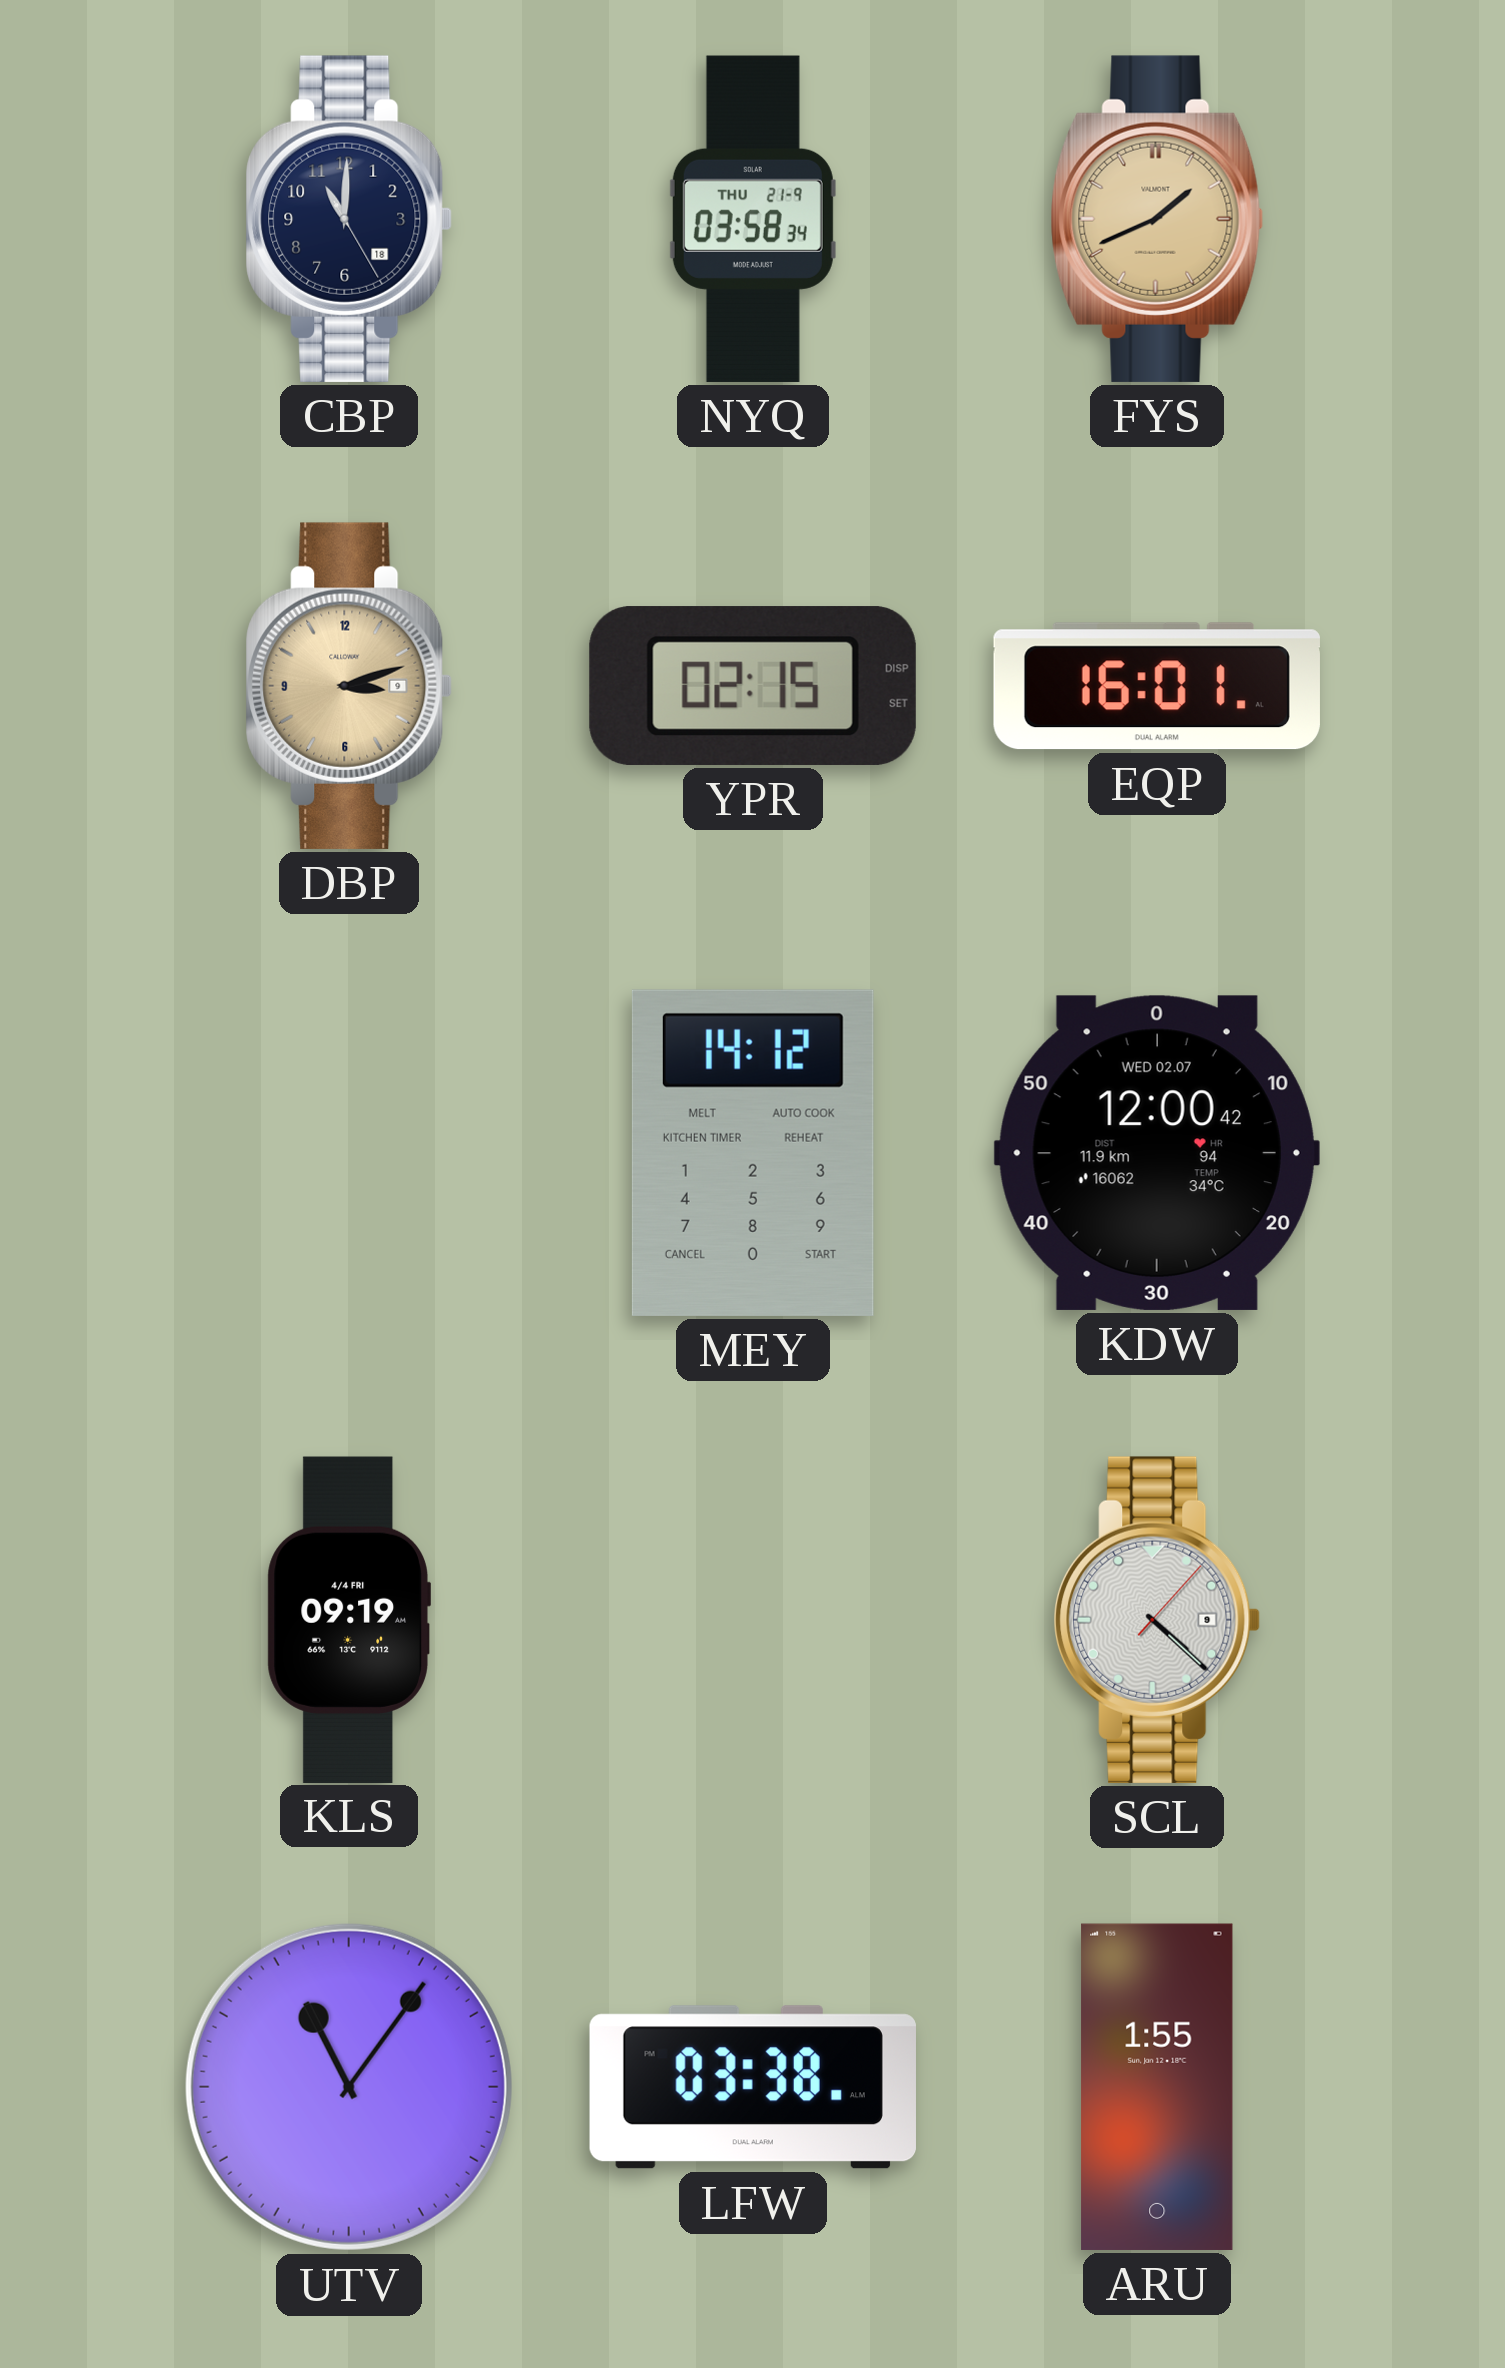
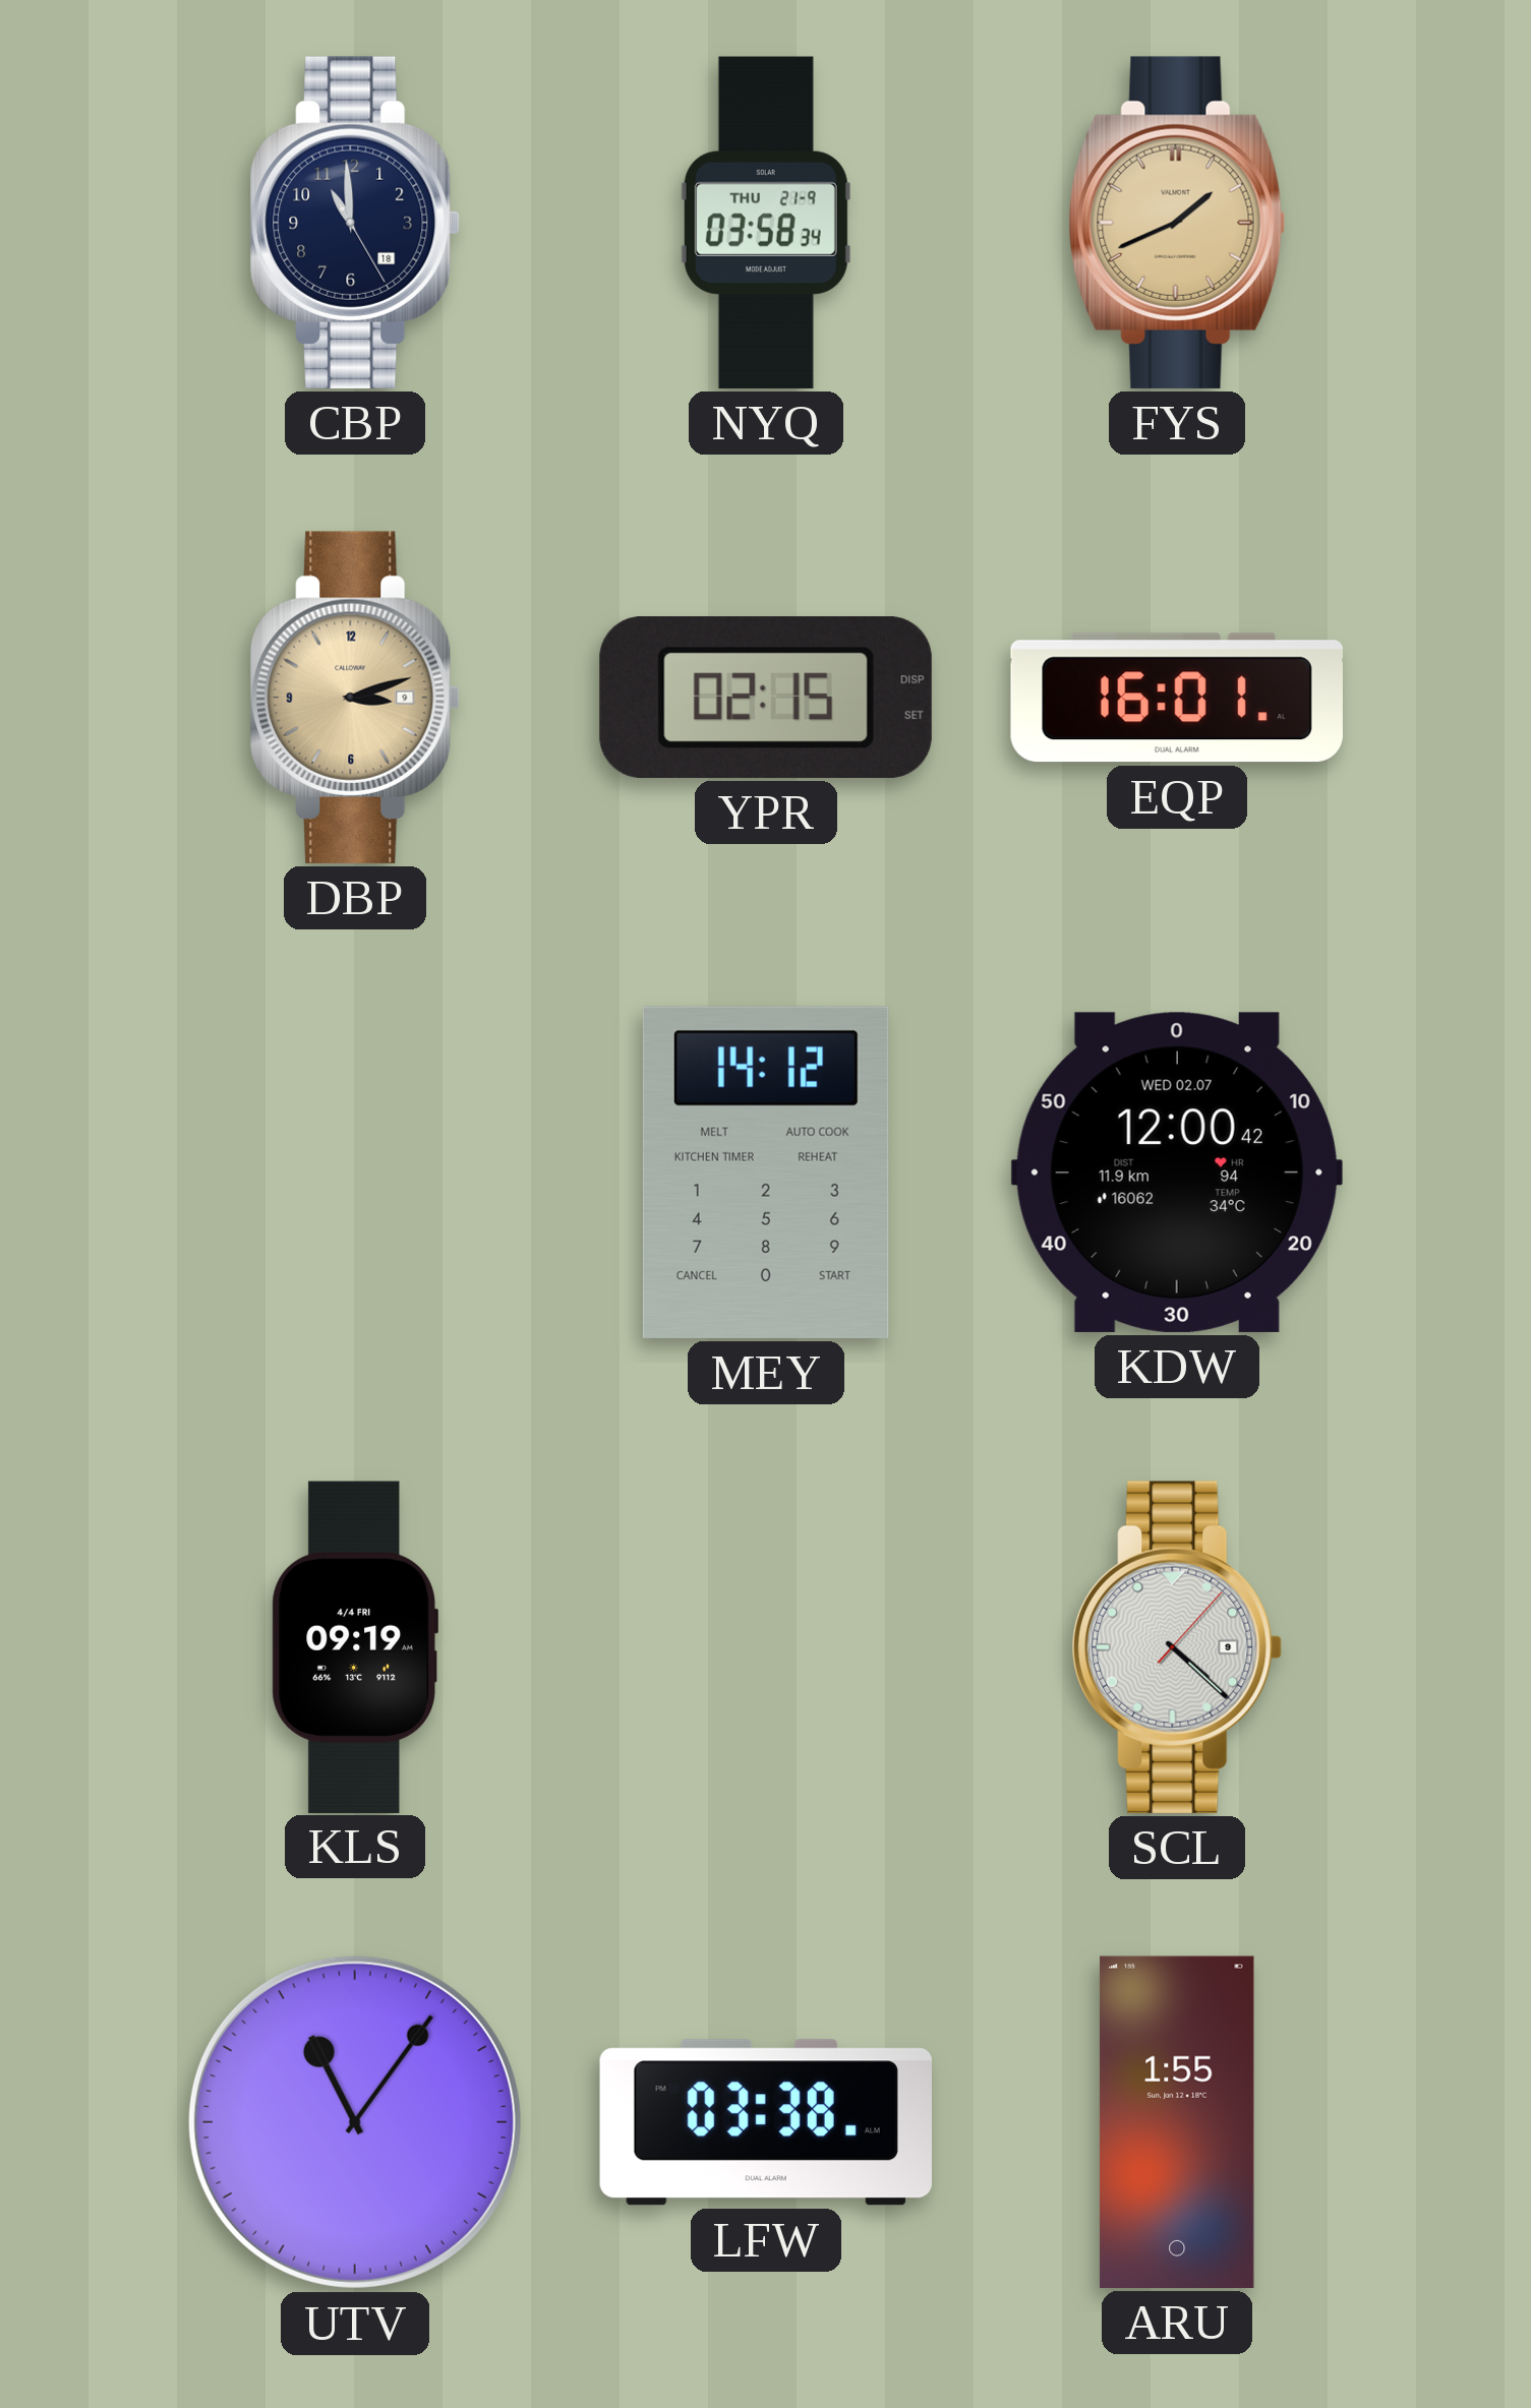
CBP: 11:00 -> 10:59 (355, 223)
